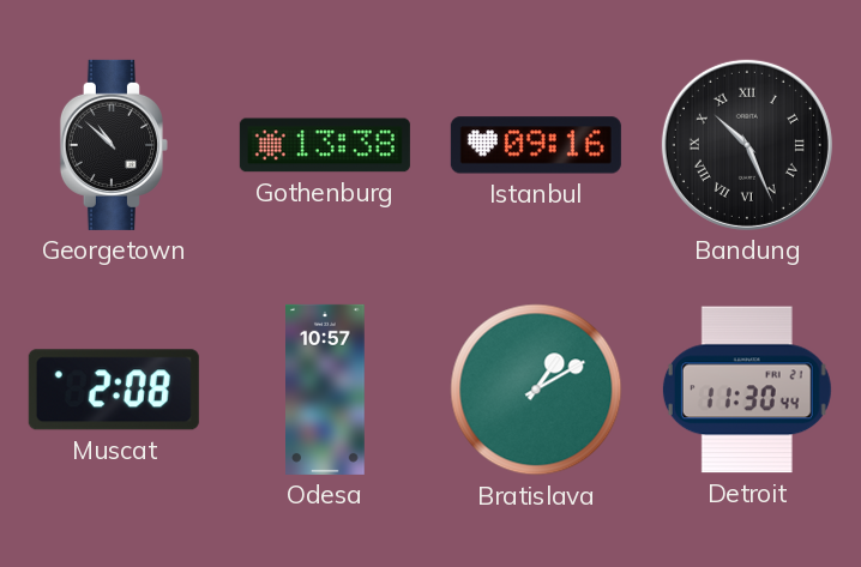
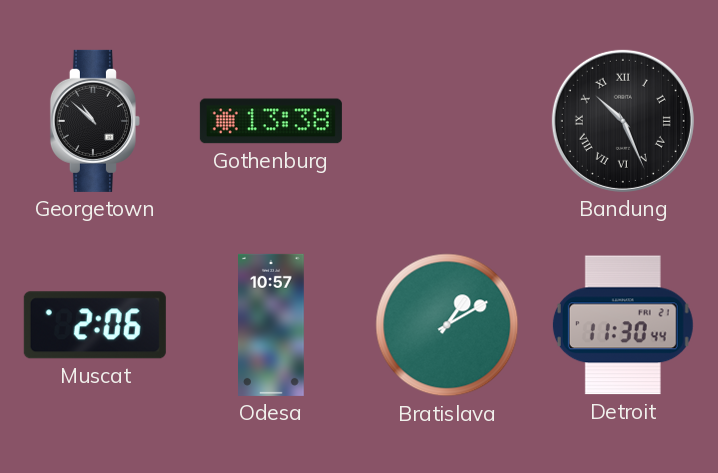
Istanbul: 09:16 -> none (536, 145)
Muscat: 2:08 -> 2:06 (95, 325)
